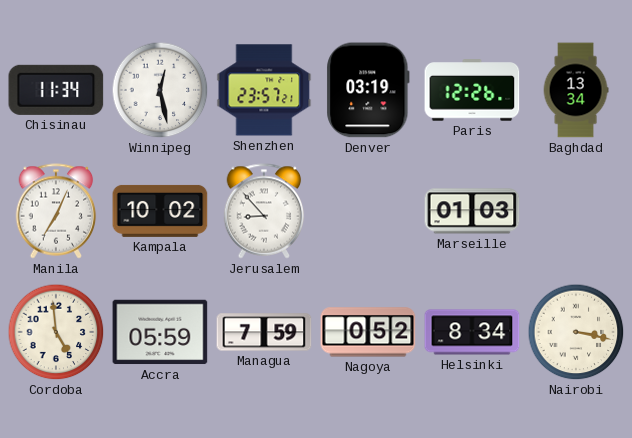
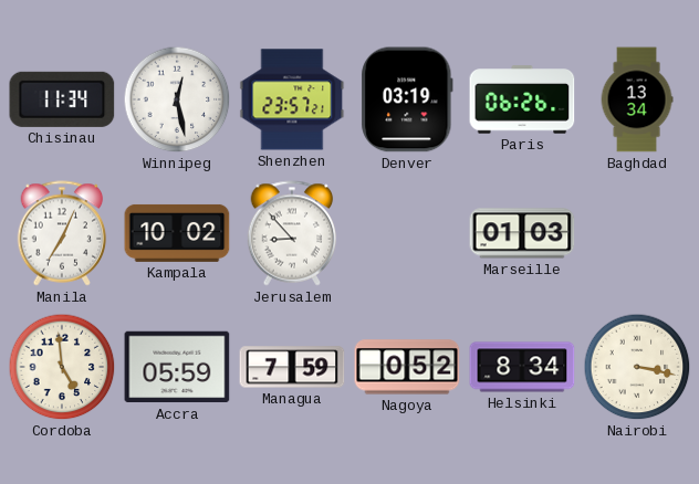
Paris: 12:26 -> 06:26 (522, 99)
